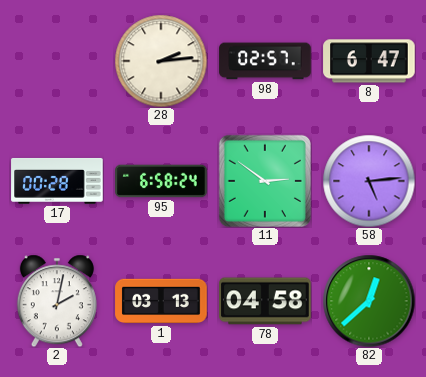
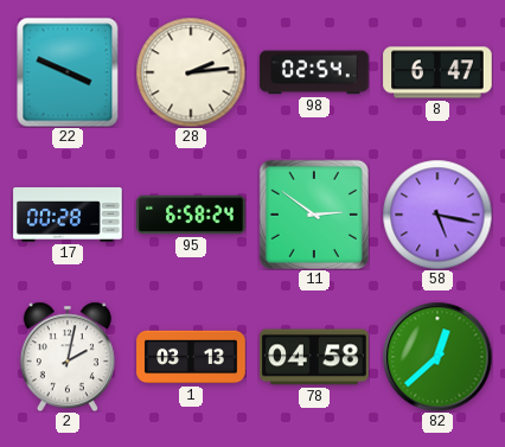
22: none -> 3:49 (68, 72)
98: 02:57 -> 02:54 (314, 72)
58: 5:14 -> 5:17 (437, 215)
